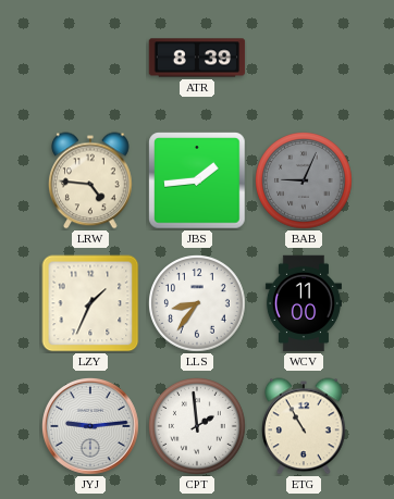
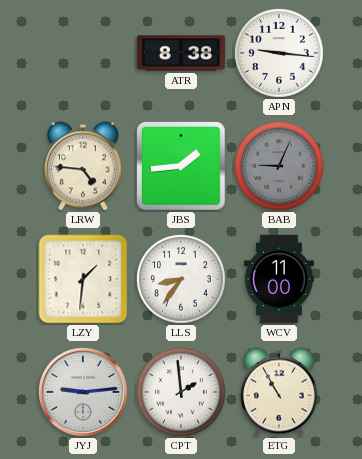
ATR: 8:39 -> 8:38 (181, 53)
APN: none -> 9:16 (280, 54)
LZY: 1:34 -> 1:31 (83, 279)
